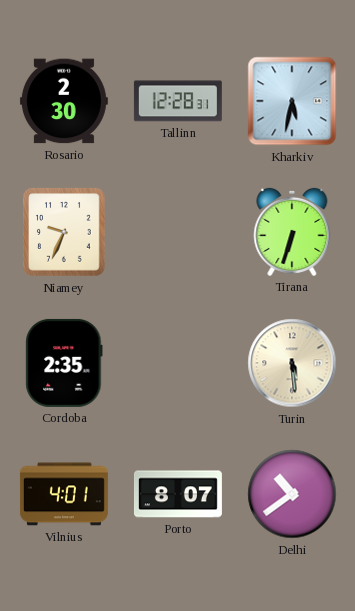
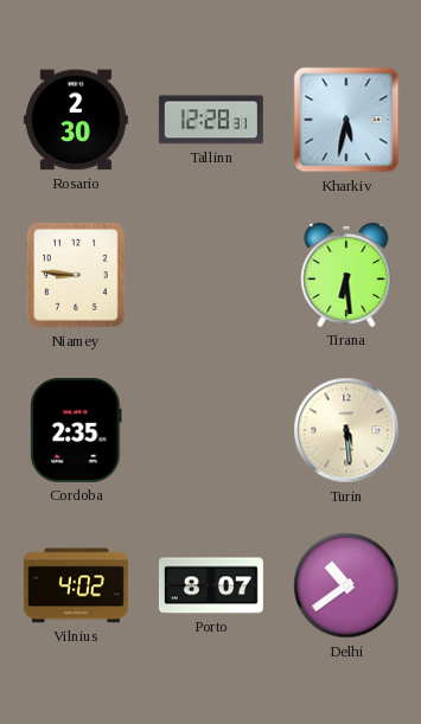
Niamey: 9:34 -> 8:46 (76, 275)
Tirana: 6:33 -> 6:29 (346, 275)
Vilnius: 4:01 -> 4:02 (76, 585)
